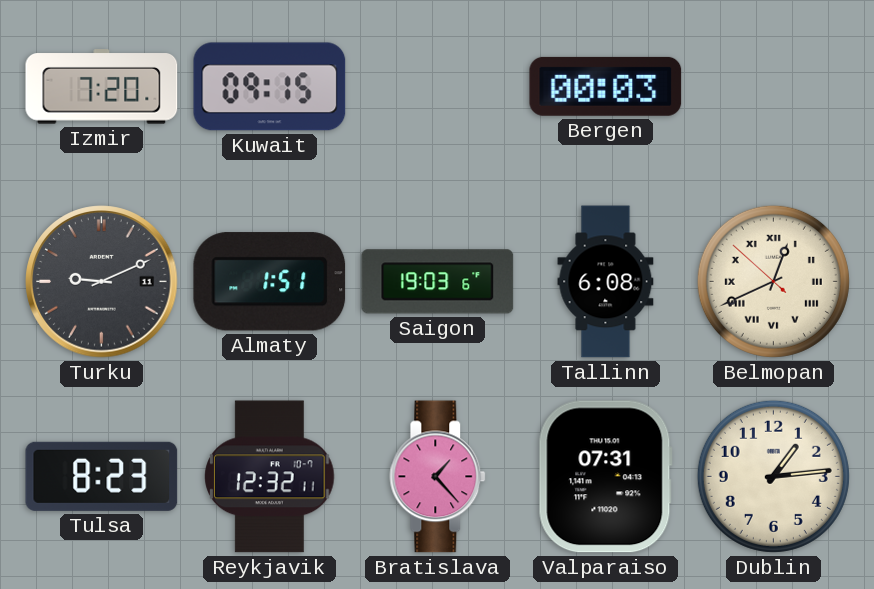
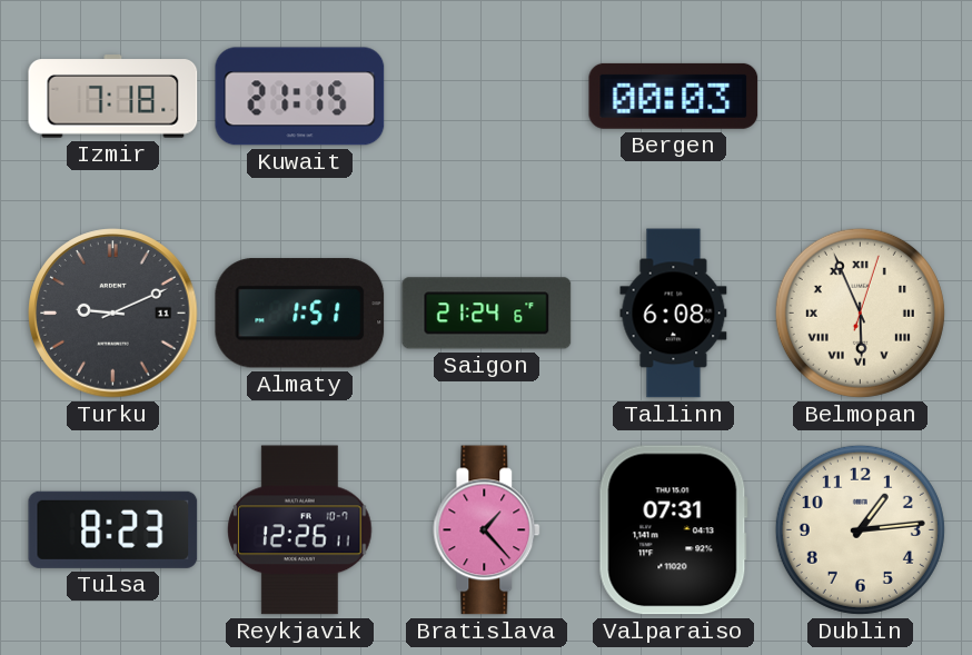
Izmir: 7:20 -> 7:18 (113, 97)
Kuwait: 09:15 -> 21:15 (300, 97)
Saigon: 19:03 -> 21:24 (487, 314)
Belmopan: 12:40 -> 5:56 (860, 312)
Reykjavik: 12:32 -> 12:26 (300, 530)
